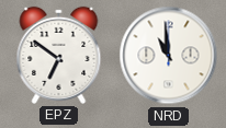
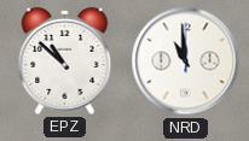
EPZ: 6:51 -> 10:52 (65, 60)
